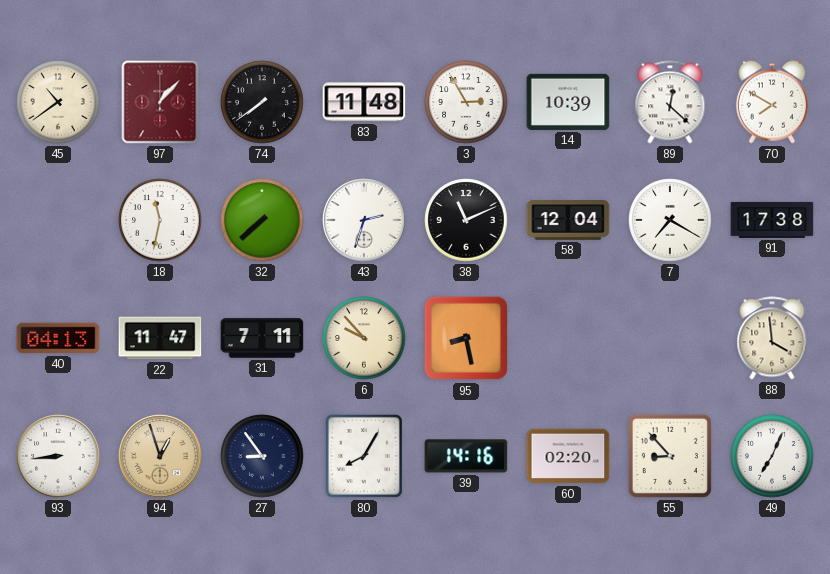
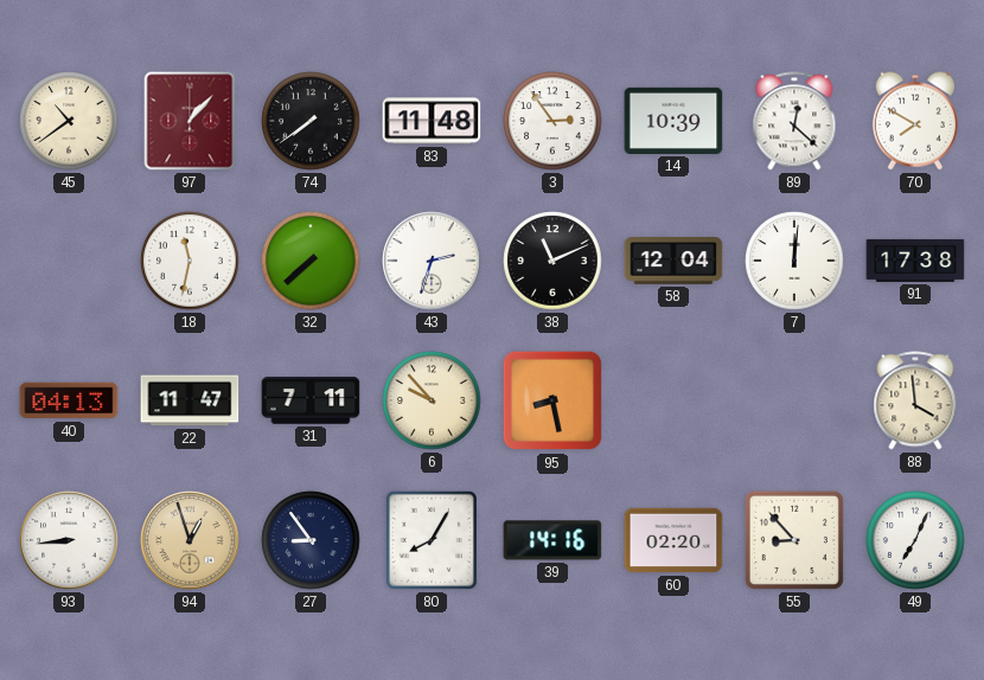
3: 2:55 -> 2:54 (552, 121)
7: 7:20 -> 12:01 (794, 261)
